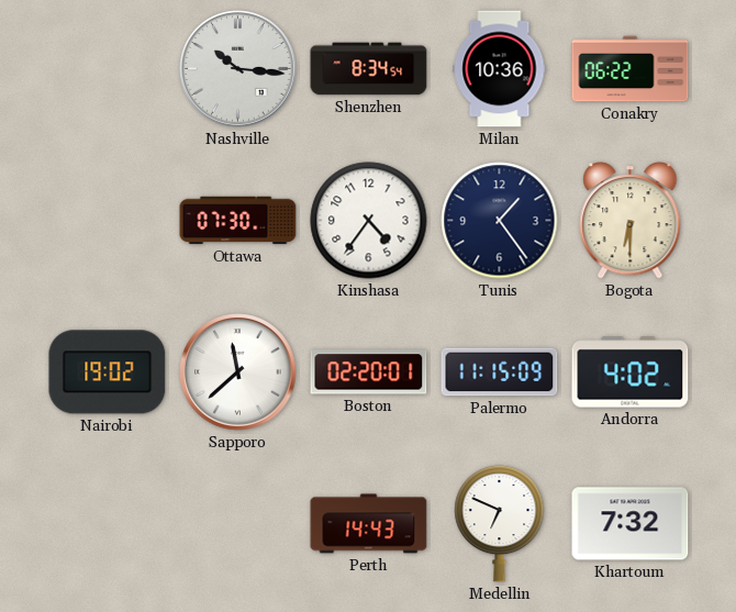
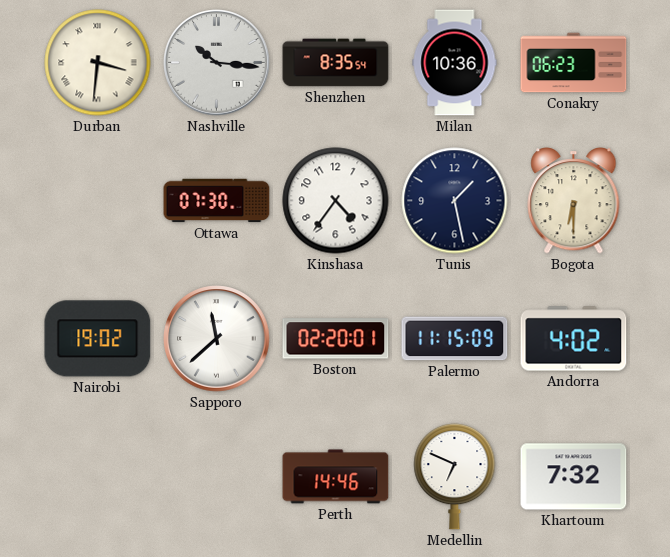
Durban: none -> 3:31 (98, 63)
Shenzhen: 8:34 -> 8:35 (336, 63)
Conakry: 06:22 -> 06:23 (574, 63)
Tunis: 1:24 -> 1:28 (455, 201)
Perth: 14:43 -> 14:46 (336, 477)
